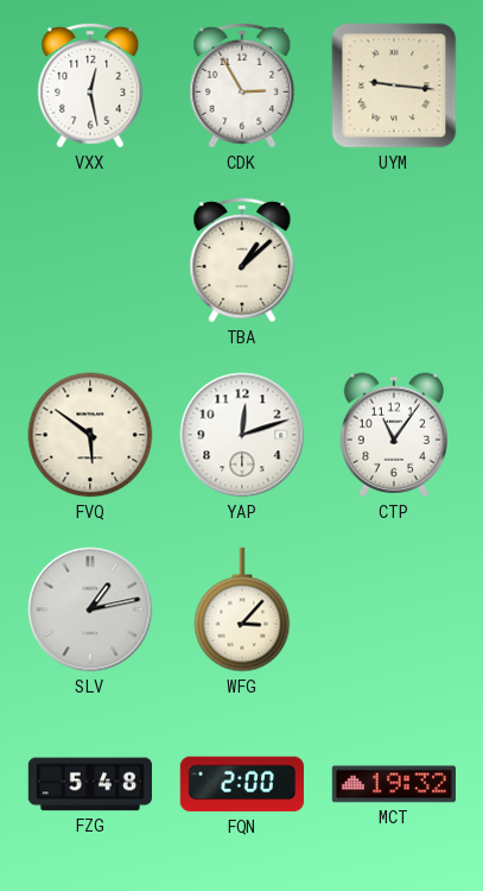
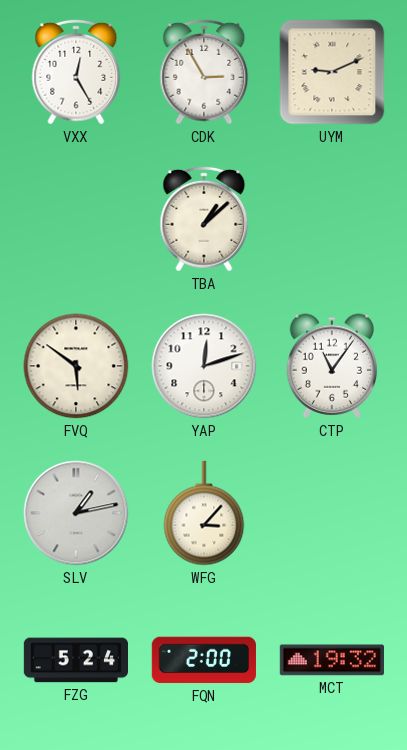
VXX: 12:28 -> 12:25 (76, 72)
UYM: 9:16 -> 9:11 (332, 72)
FZG: 5:48 -> 5:24 (75, 660)
